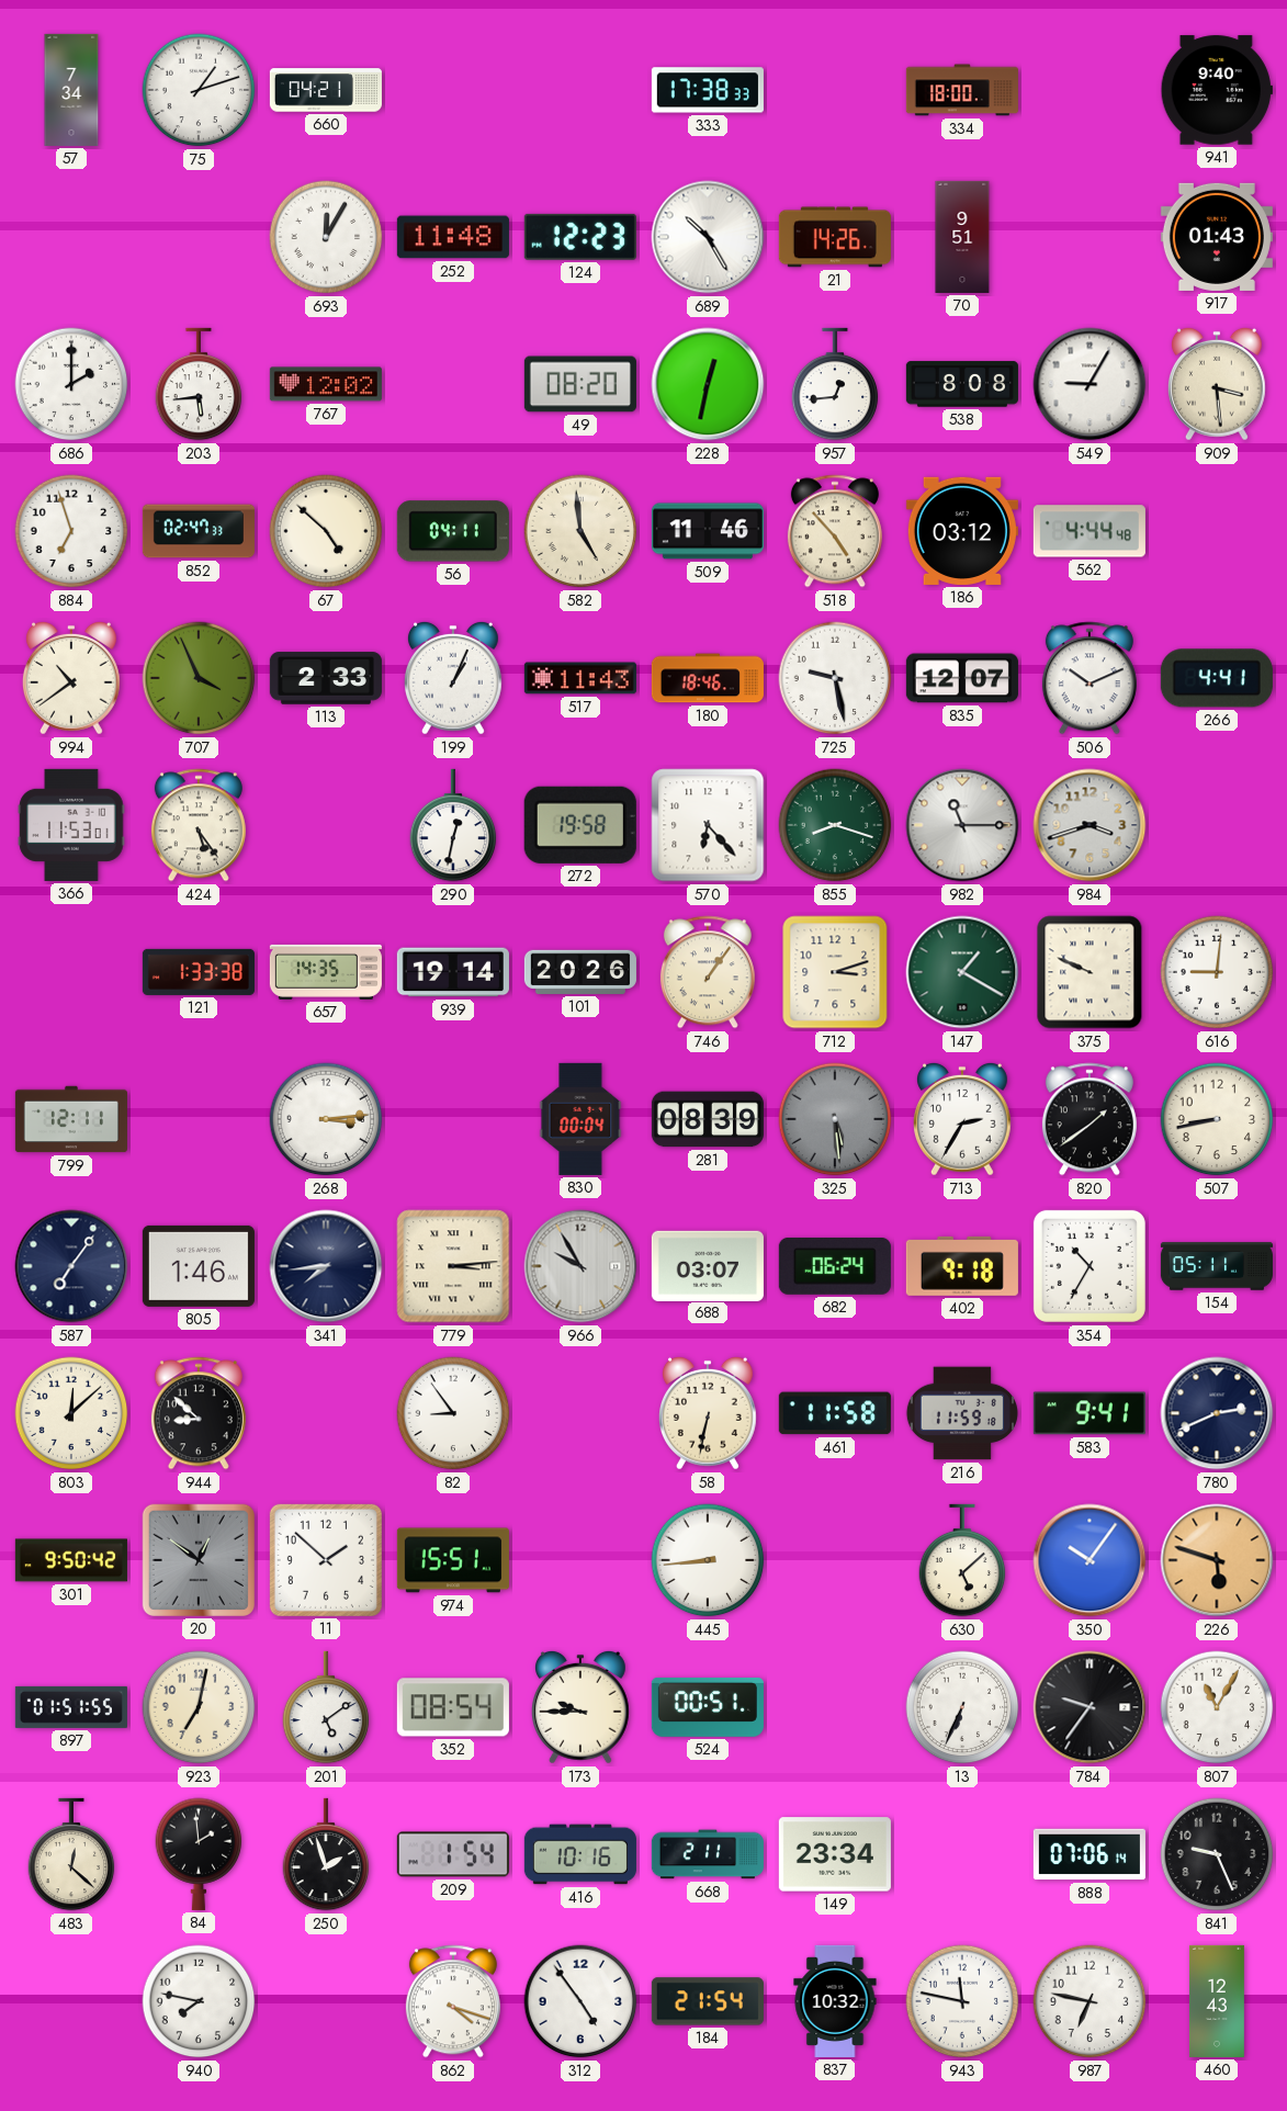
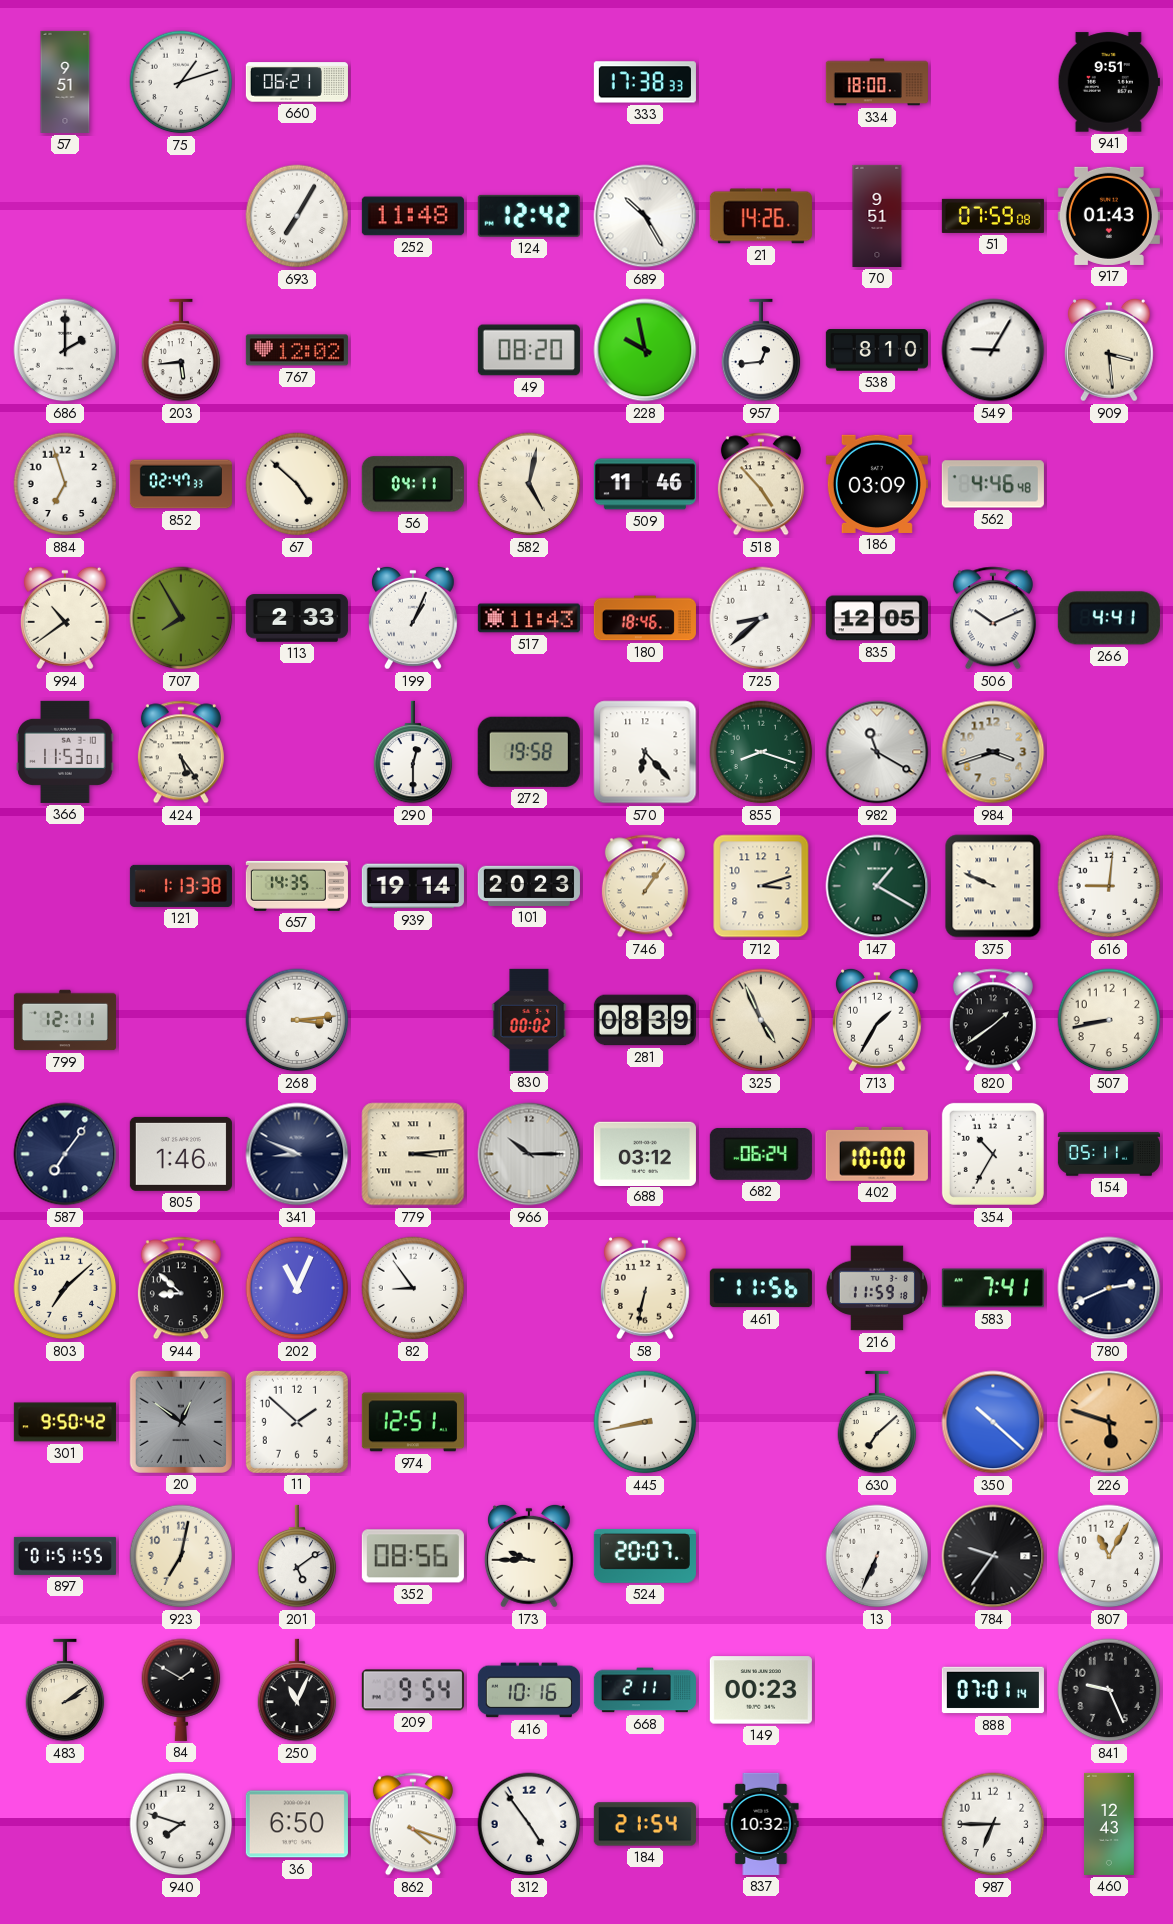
57: 7:34 -> 9:51 (65, 82)
660: 04:21 -> 06:21 (297, 82)
941: 9:40 -> 9:51 (1109, 82)
693: 12:05 -> 7:05 (297, 216)
124: 12:23 -> 12:42 (529, 216)
51: none -> 07:59 (993, 216)
228: 12:32 -> 9:58 (645, 350)
538: 8:08 -> 8:10 (877, 350)
582: 4:59 -> 5:02 (529, 484)
186: 03:12 -> 03:09 (877, 484)
562: 4:44 -> 4:46 (993, 484)
707: 3:56 -> 7:55 (181, 618)
725: 9:28 -> 8:38 (761, 618)
835: 12:07 -> 12:05 (877, 618)
290: 12:32 -> 12:30 (413, 752)
982: 11:15 -> 11:20 (877, 752)
121: 1:33 -> 1:13 (181, 886)
101: 20:26 -> 20:23 (529, 886)
830: 00:04 -> 00:02 (529, 1020)
325: 5:29 -> 4:56 (761, 1020)
325 dial: grey -> cream (761, 1020)
713: 2:35 -> 1:35 (877, 1020)
341: 7:44 -> 8:49 (297, 1154)
966: 9:55 -> 10:15 (529, 1154)
688: 03:07 -> 03:12 (645, 1153)
402: 9:18 -> 10:00 (877, 1154)
803: 12:08 -> 7:08 (65, 1288)
202: none -> 11:04 (297, 1288)
461: 11:58 -> 11:56 (761, 1288)
583: 9:41 -> 7:41 (993, 1288)
974: 15:51 -> 12:51 (413, 1422)
445: 8:44 -> 8:43 (645, 1422)
630: 5:08 -> 7:08 (877, 1422)
350: 10:06 -> 10:22 (993, 1422)
352: 08:54 -> 08:56 (413, 1556)
524: 00:51 -> 20:07 (645, 1556)
483: 12:22 -> 2:09 (65, 1690)
84: 1:59 -> 1:50 (181, 1690)
250: 1:57 -> 11:04 (297, 1690)
209: 1:54 -> 9:54 (413, 1690)
149: 23:34 -> 00:23 (761, 1690)
888: 07:06 -> 07:01 (993, 1690)
940: 7:47 -> 7:48 (181, 1824)
36: none -> 6:50 (297, 1824)
943: 11:47 -> none (962, 2001)
987: 6:47 -> 6:45 (993, 1824)
